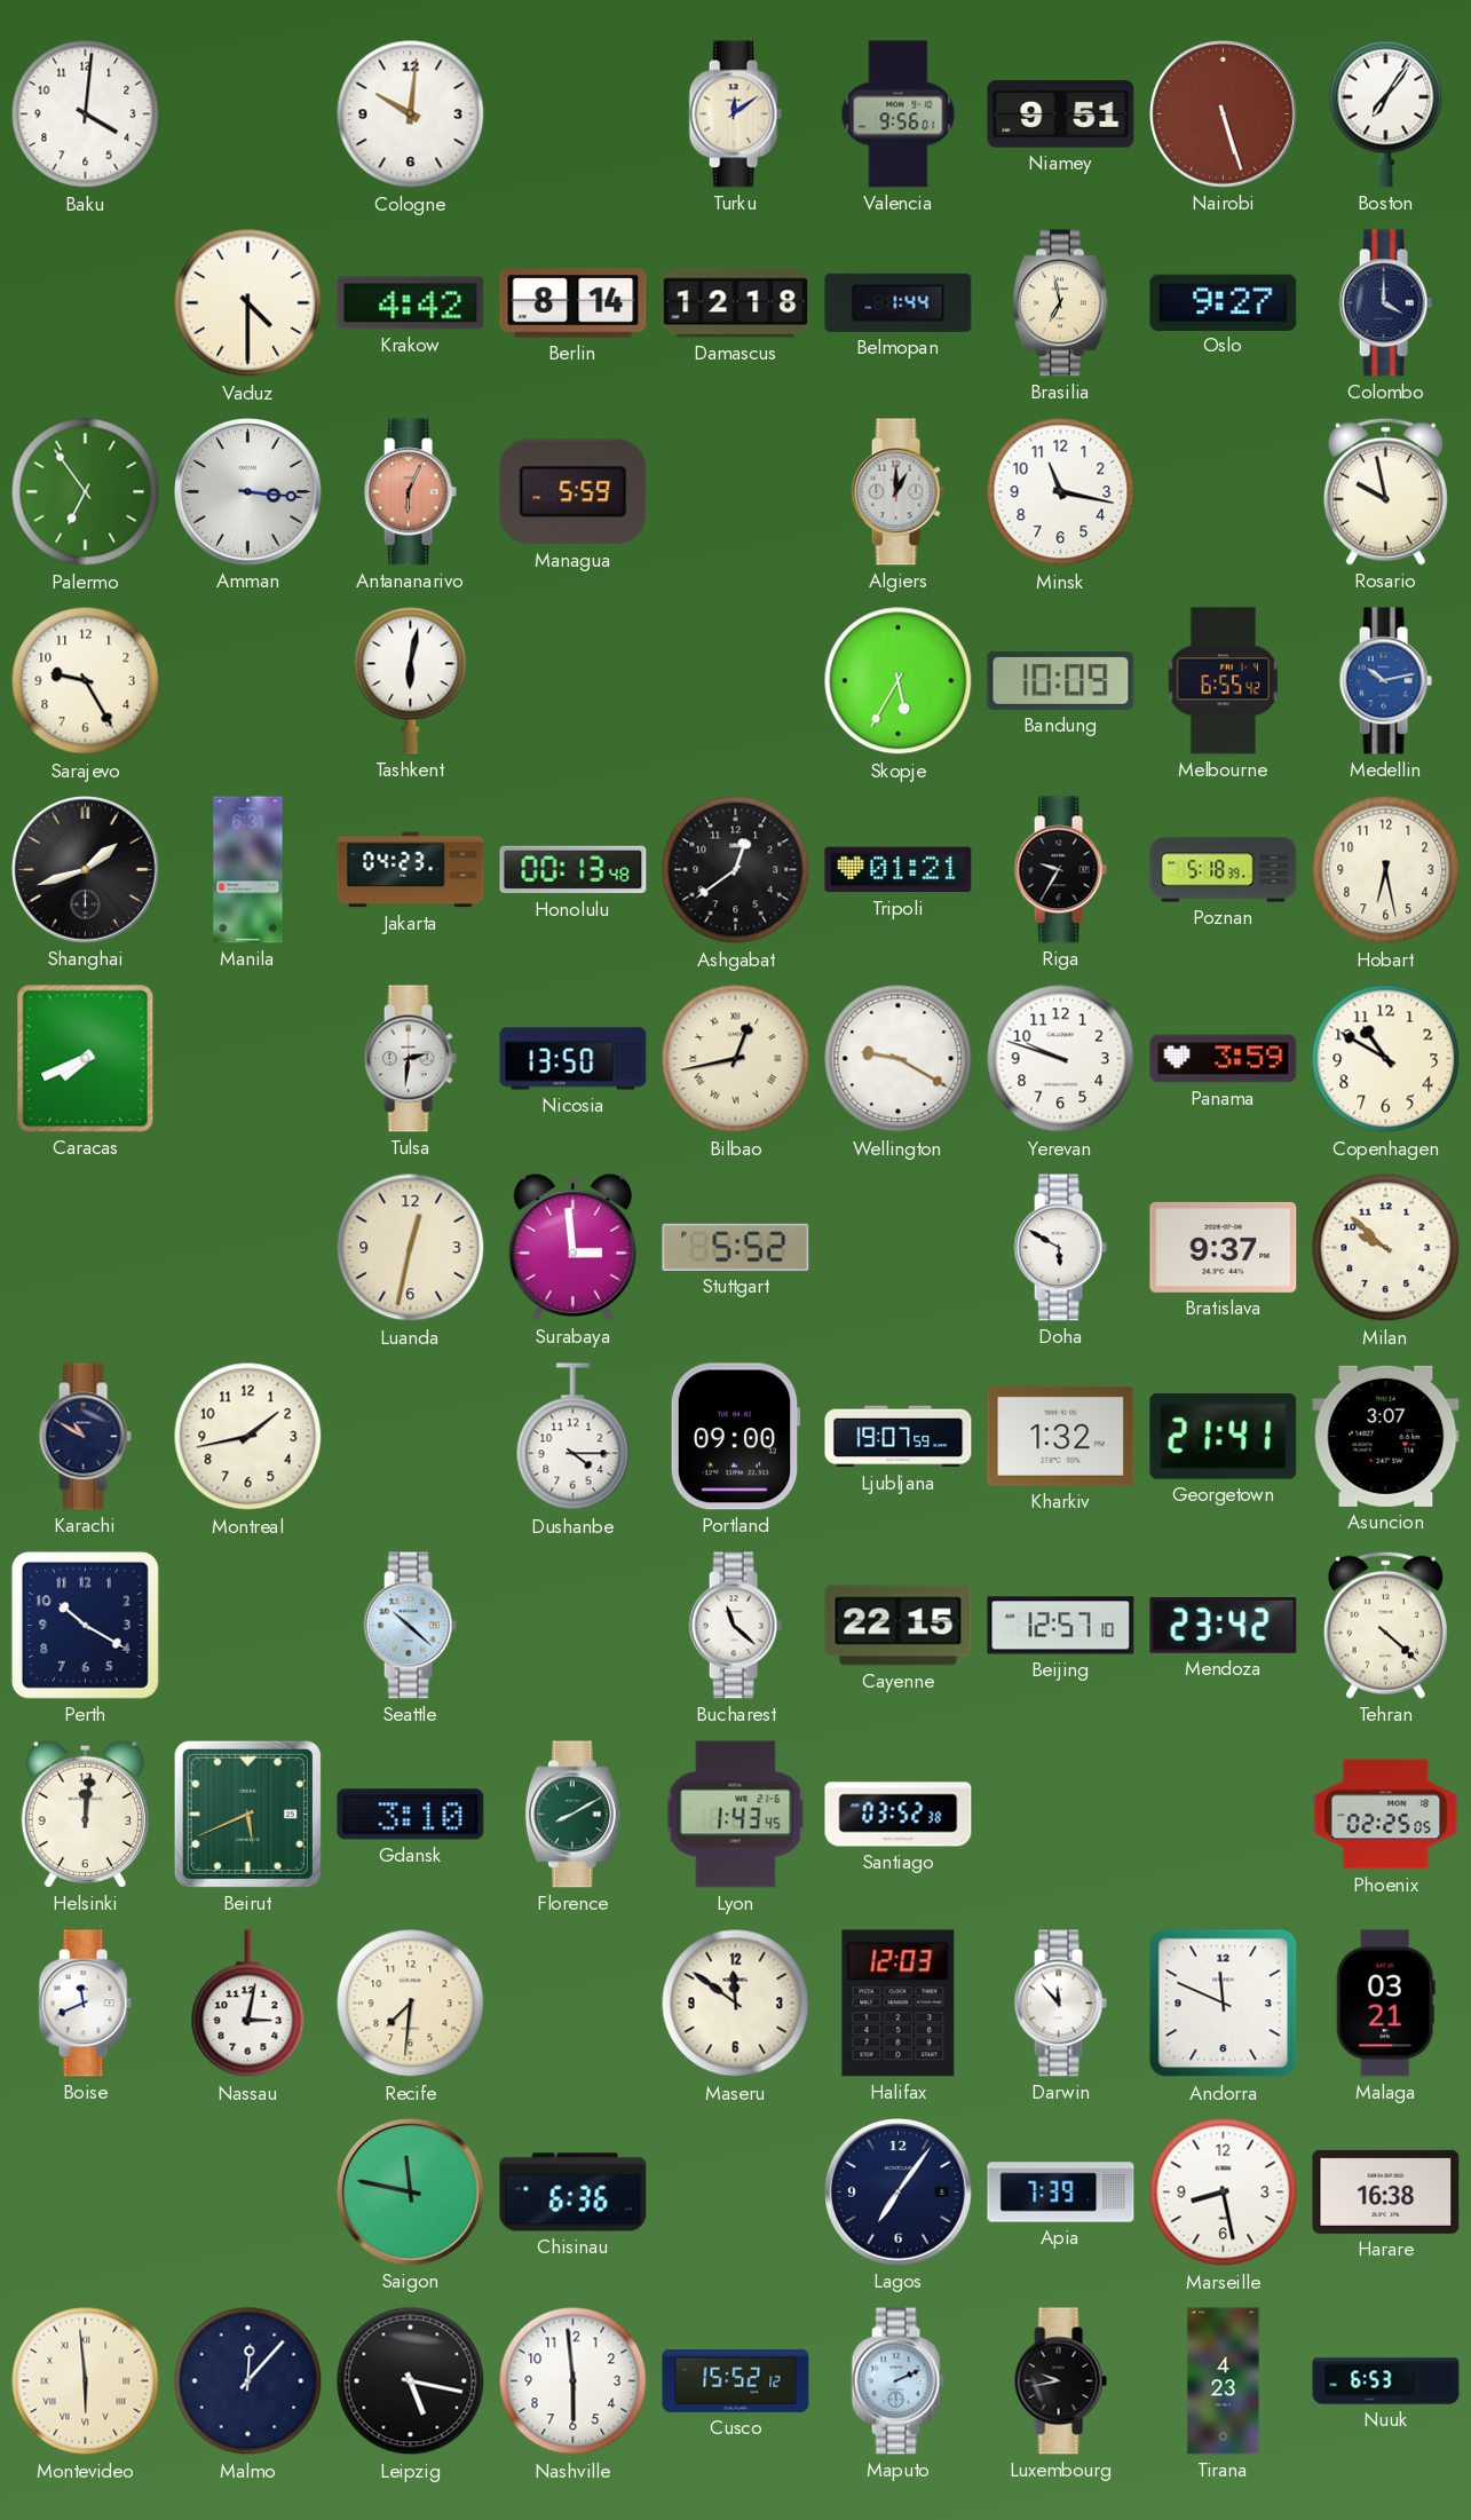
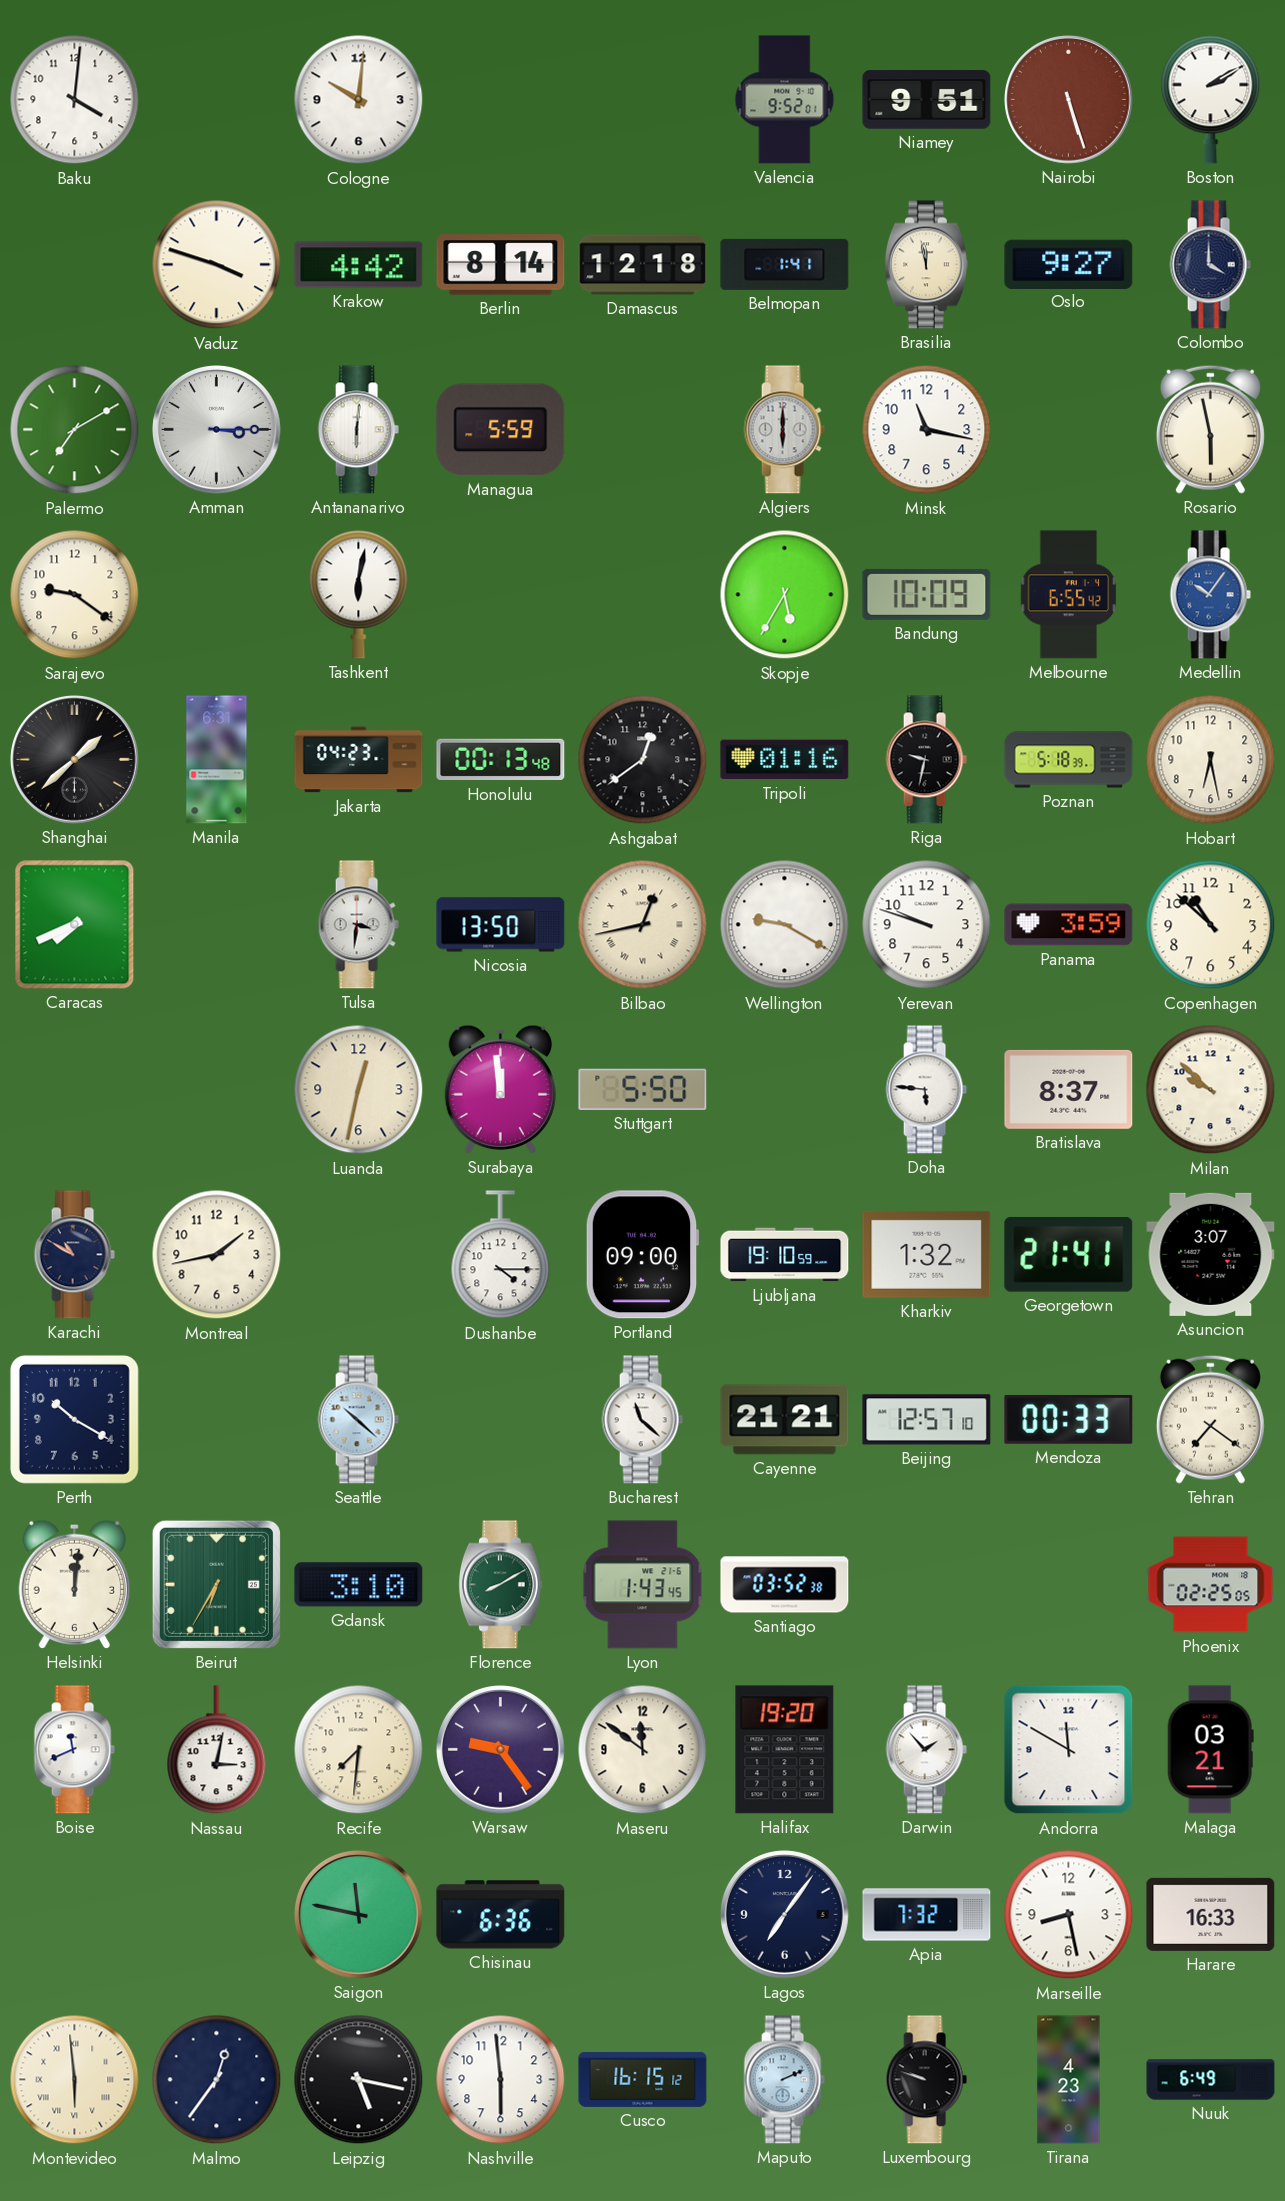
Turku: 12:09 -> none (735, 114)
Valencia: 9:56 -> 9:52 (785, 100)
Boston: 7:06 -> 2:10 (1211, 99)
Vaduz: 4:30 -> 3:48 (217, 265)
Belmopan: 1:44 -> 1:41 (785, 264)
Brasilia: 6:58 -> 11:58 (926, 265)
Palermo: 6:54 -> 7:10 (75, 430)
Amman: 3:16 -> 3:15 (217, 430)
Antananarivo: 6:04 -> 6:01 (358, 430)
Antananarivo dial: salmon -> white (358, 430)
Algiers: 1:00 -> 6:00 (784, 430)
Rosario: 9:58 -> 5:58 (1210, 429)
Sarajevo: 9:25 -> 9:21 (75, 595)
Medellin: 10:13 -> 10:06 (1210, 595)
Shanghai: 1:42 -> 1:38 (75, 760)
Tripoli: 01:21 -> 01:16 (785, 760)
Riga: 9:35 -> 9:32 (926, 760)
Tulsa: 2:31 -> 3:31 (358, 925)
Copenhagen: 10:50 -> 10:52 (1211, 925)
Surabaya: 2:59 -> 11:59 (500, 1089)
Stuttgart: 5:52 -> 5:50 (643, 1089)
Doha: 5:50 -> 5:46 (926, 1090)
Bratislava: 9:37 -> 8:37 (1069, 1089)
Ljubljana: 19:07 -> 19:10 (785, 1255)
Cayenne: 22:15 -> 21:21 (785, 1420)
Mendoza: 23:42 -> 00:33 (1069, 1419)
Tehran: 4:22 -> 7:21 (1210, 1419)
Beirut: 5:41 -> 6:35 (216, 1584)
Warsaw: none -> 9:24 (501, 1750)
Halifax: 12:03 -> 19:20 (785, 1750)
Darwin: 11:53 -> 1:53 (926, 1750)
Andorra: 11:49 -> 11:50 (1069, 1750)
Apia: 7:39 -> 7:32 (927, 1915)
Harare: 16:38 -> 16:33 (1211, 1914)
Malmo: 12:07 -> 12:36 (217, 2080)
Cusco: 15:52 -> 16:15 (643, 2079)
Luxembourg: 9:43 -> 9:48 (926, 2080)
Nuuk: 6:53 -> 6:49 (1211, 2080)
